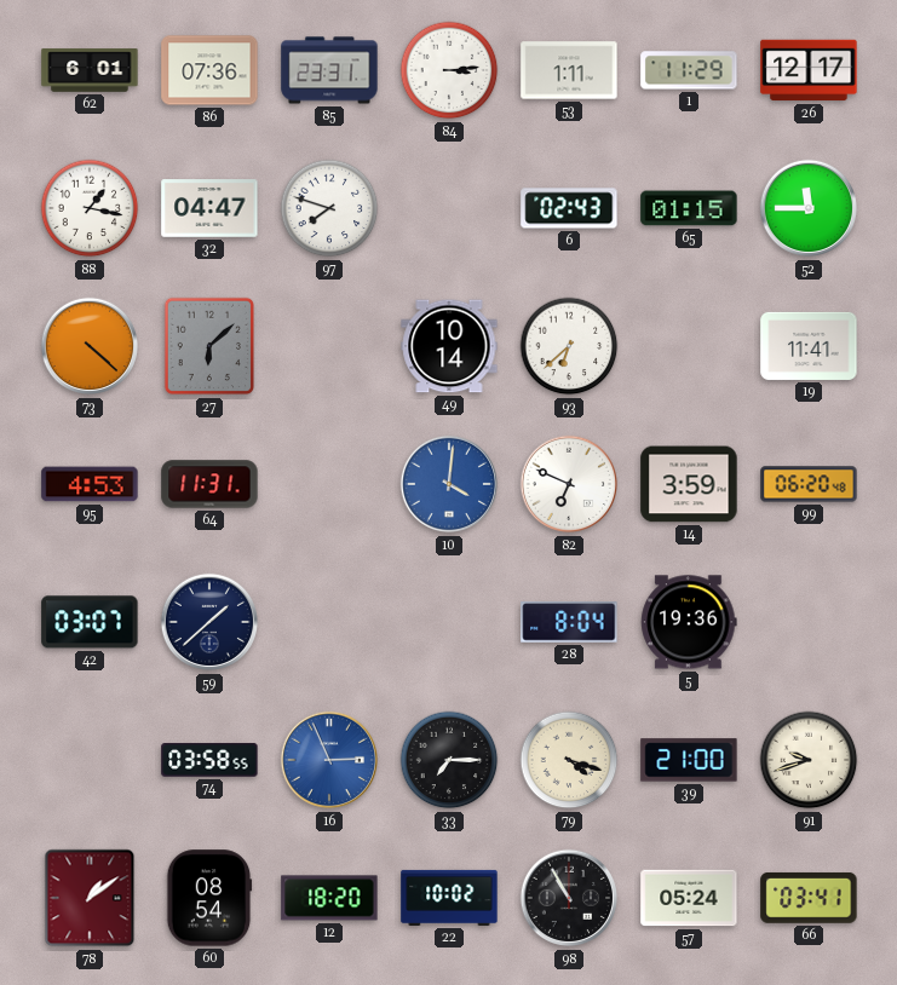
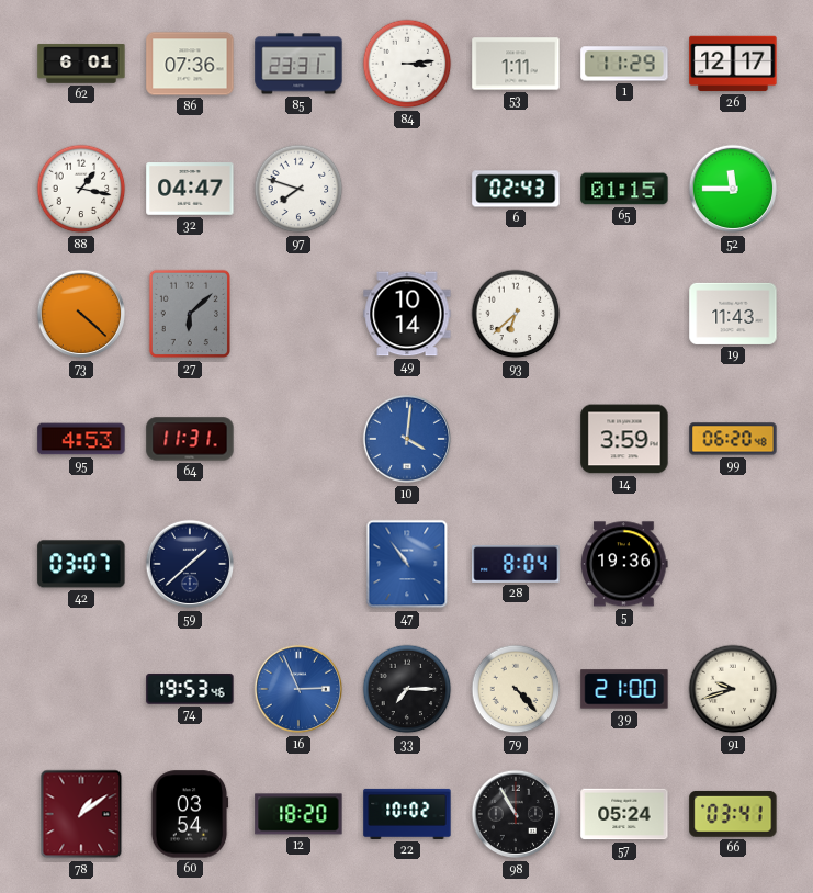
19: 11:41 -> 11:43 (733, 314)
82: 6:49 -> none (569, 484)
47: none -> 10:54 (407, 564)
74: 03:58 -> 19:53 (190, 689)
79: 4:18 -> 4:23 (516, 689)
60: 08:54 -> 03:54 (190, 814)
